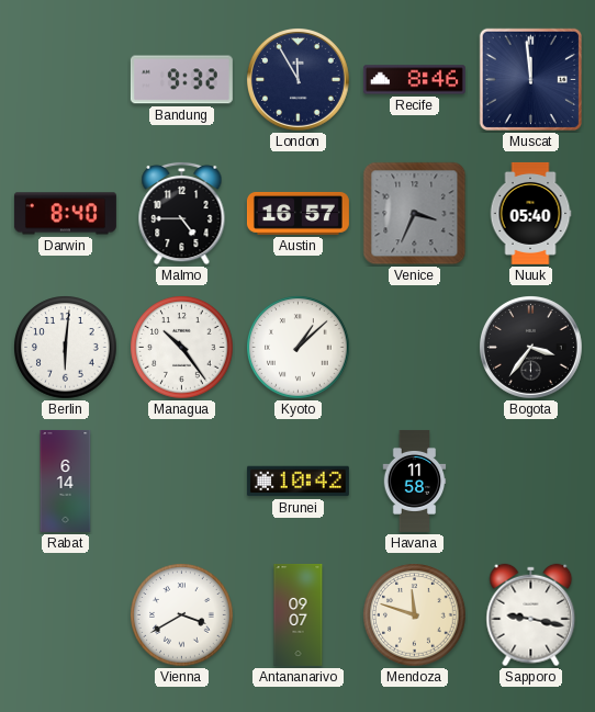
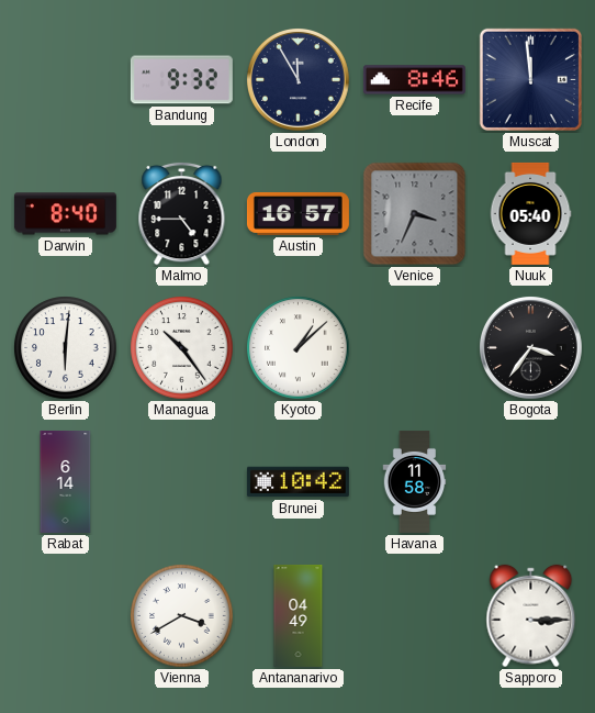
Antananarivo: 09:07 -> 04:49 (299, 615)
Mendoza: 11:48 -> none (415, 615)
Sapporo: 9:17 -> 3:15 (531, 616)
